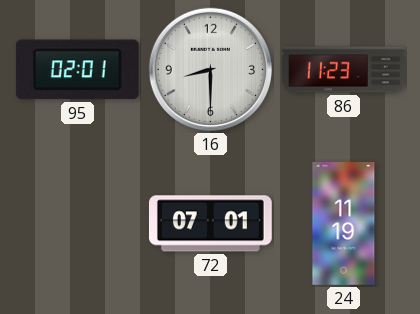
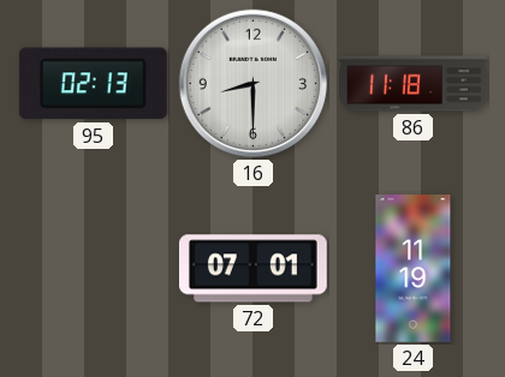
95: 02:01 -> 02:13 (93, 84)
86: 11:23 -> 11:18 (414, 84)
